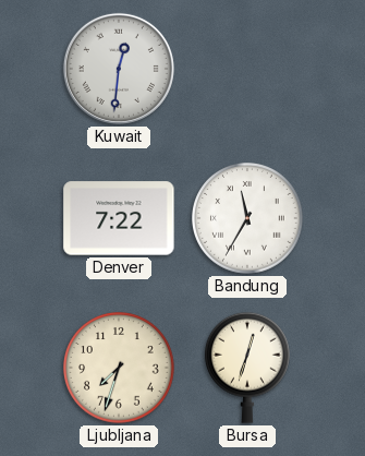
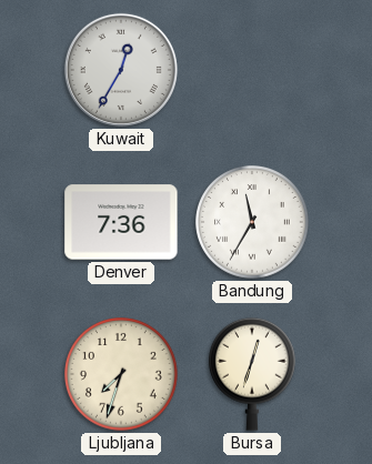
Kuwait: 12:31 -> 12:35 (121, 70)
Denver: 7:22 -> 7:36 (121, 222)
